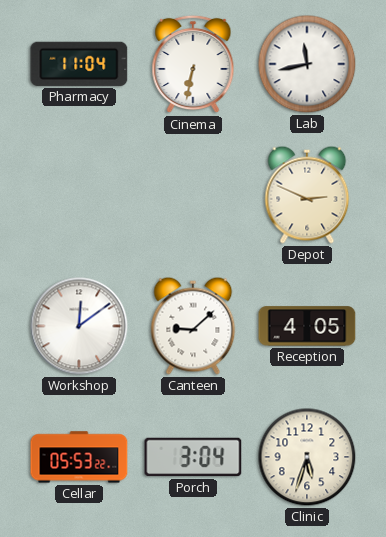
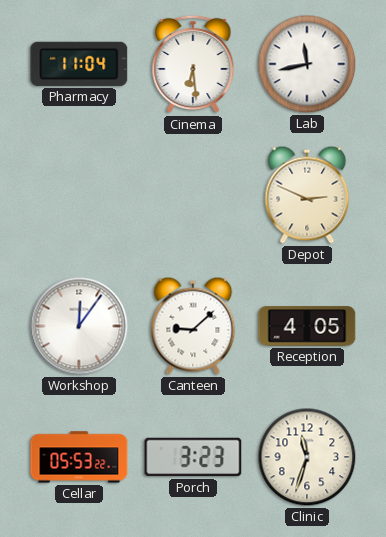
Cinema: 6:32 -> 6:29 (193, 64)
Workshop: 12:09 -> 12:06 (79, 326)
Porch: 3:04 -> 3:23 (193, 457)
Clinic: 5:33 -> 11:33 (307, 457)
